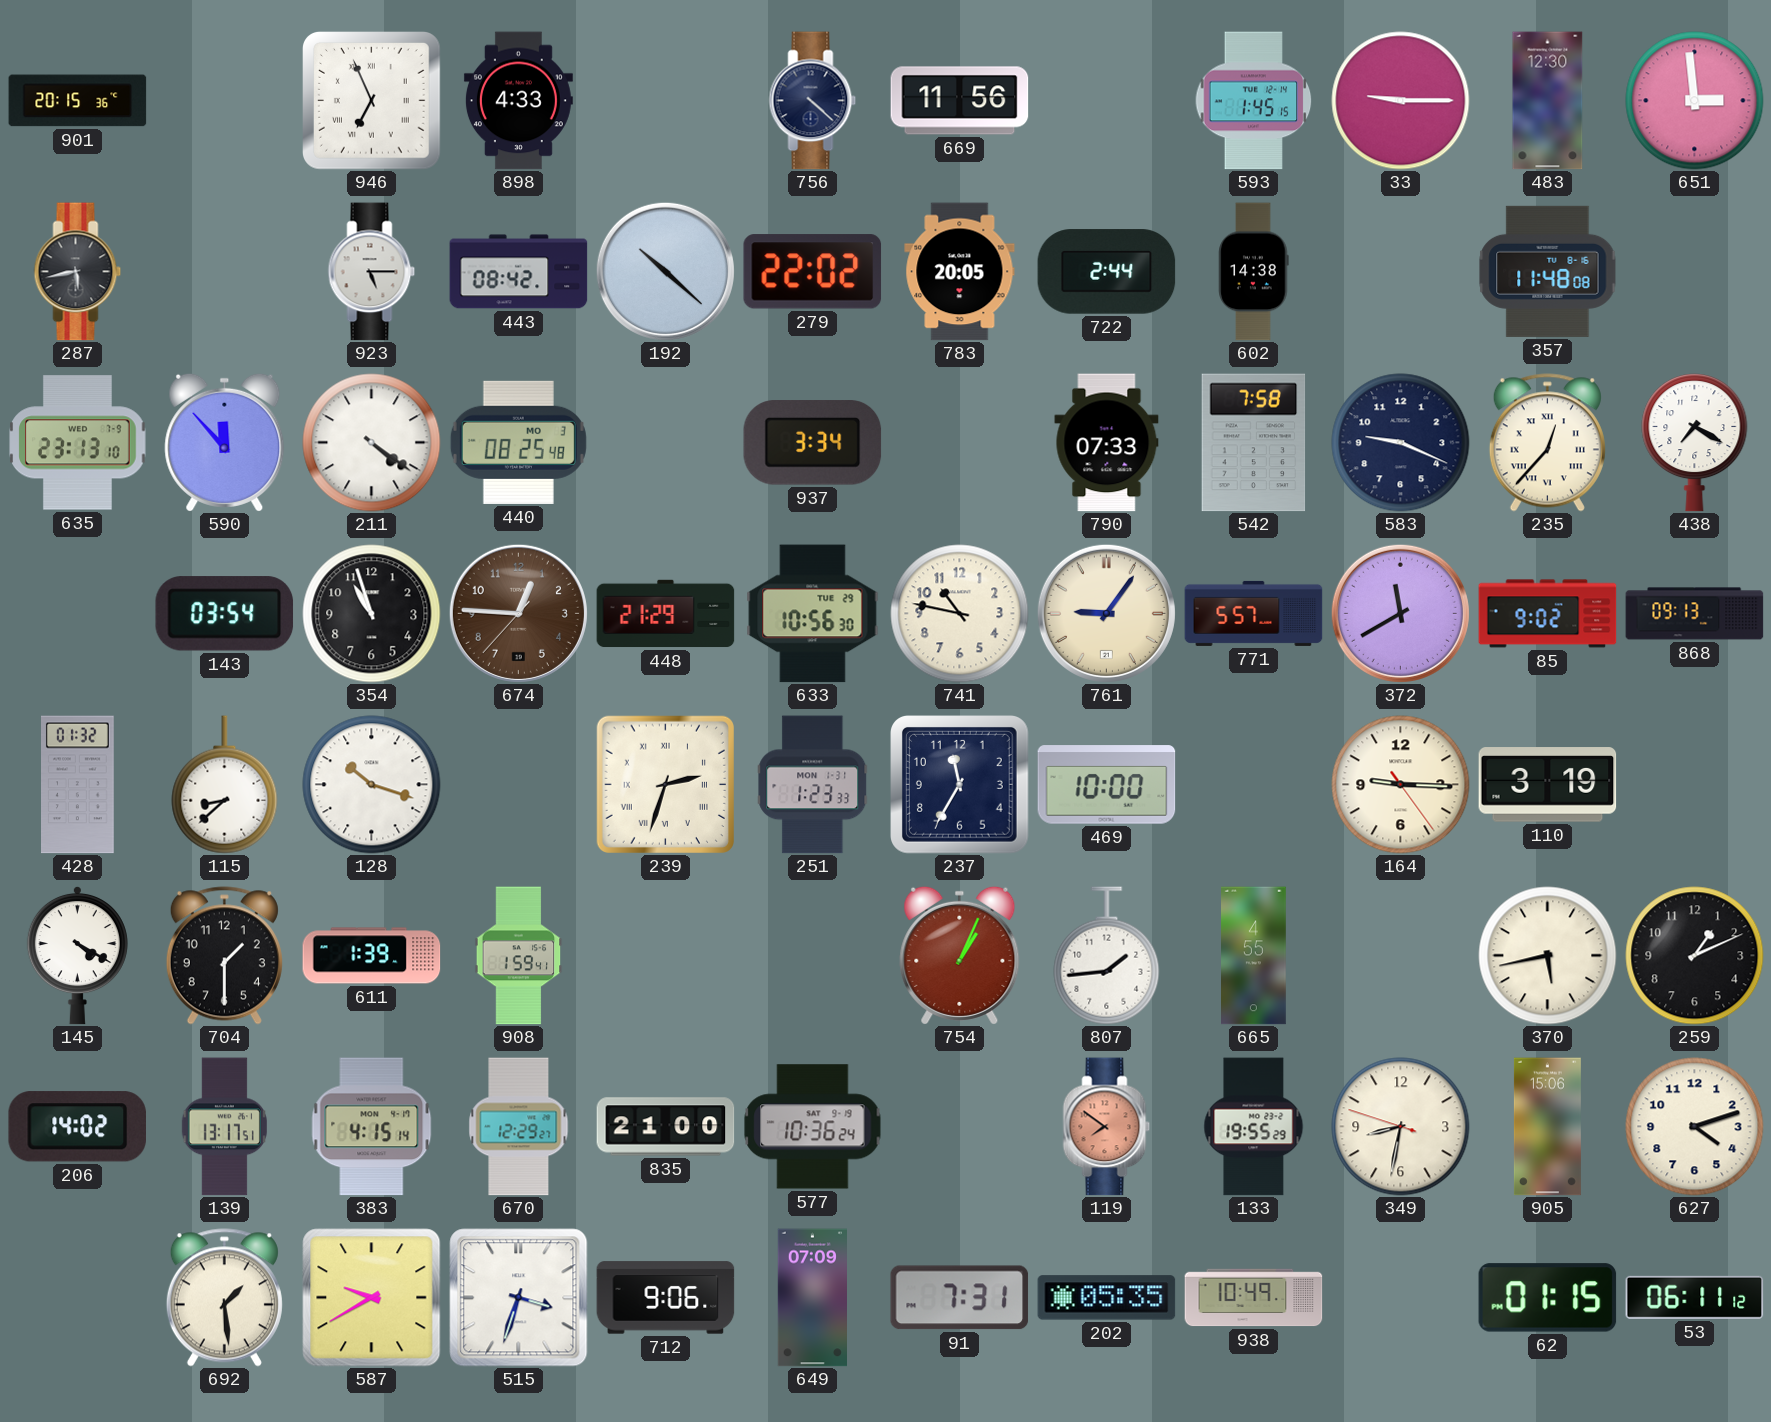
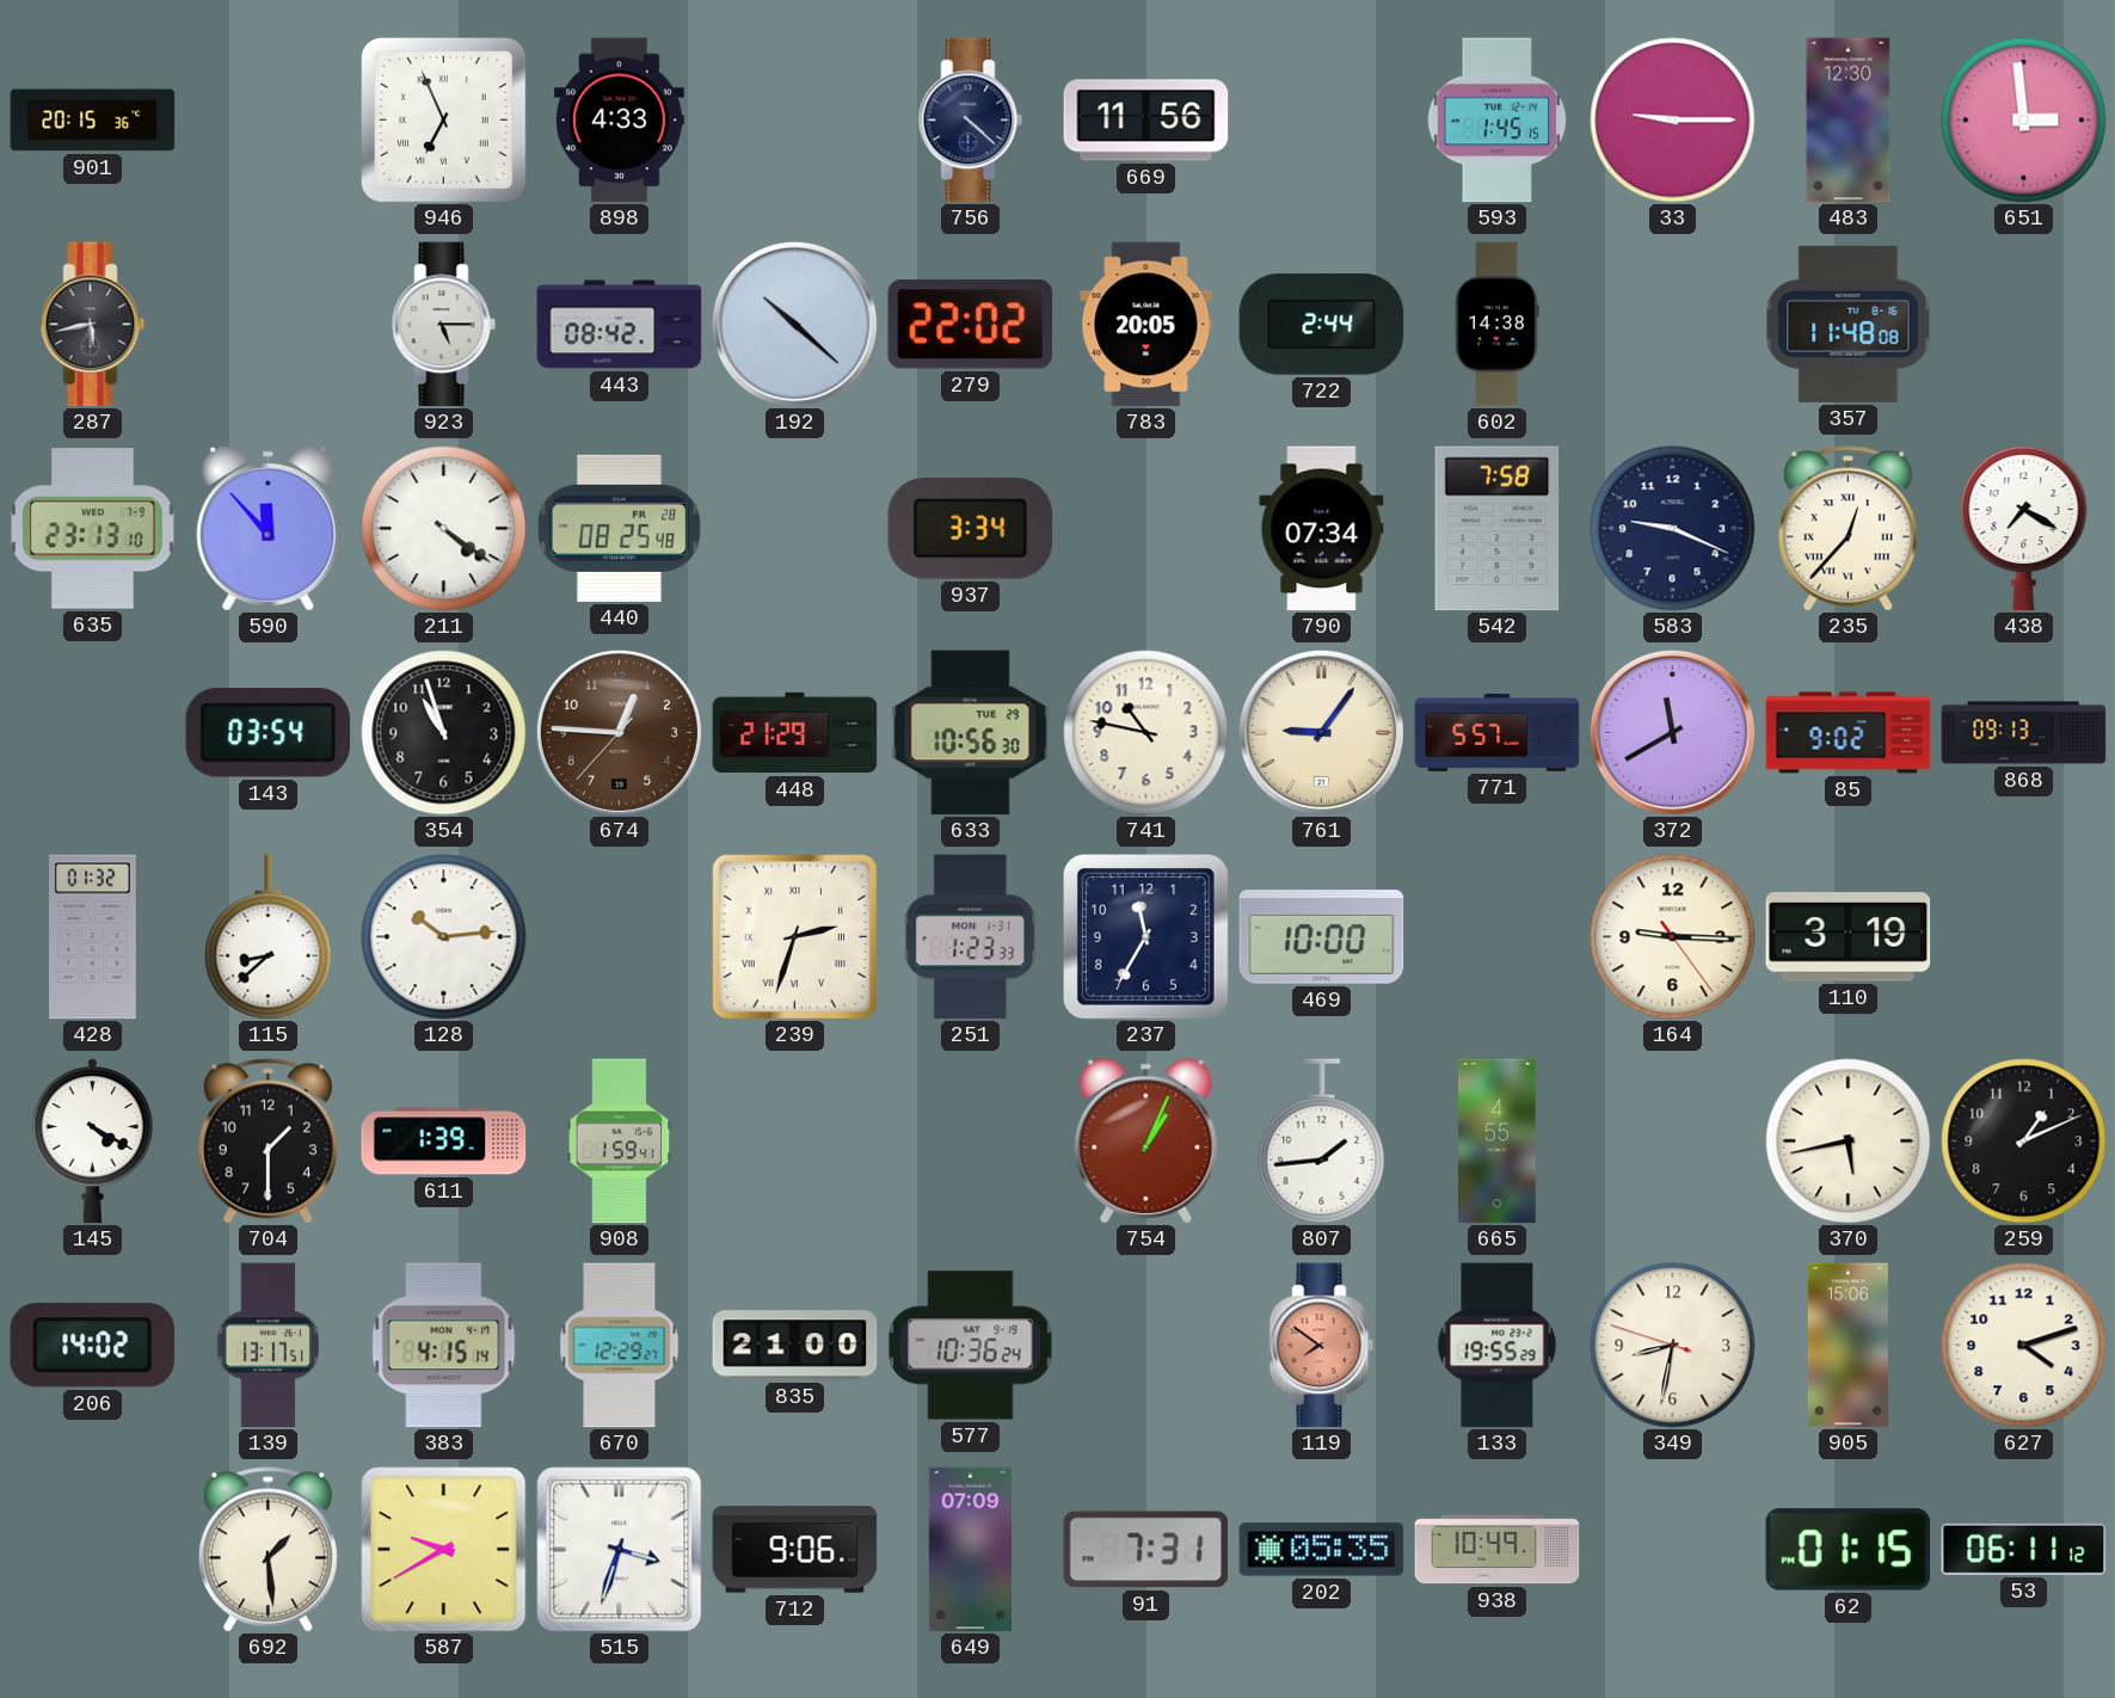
440 date: MO 3 -> FR 28 (619, 528)
790: 07:33 -> 07:34 (1322, 529)
128: 10:18 -> 10:14 (444, 937)
